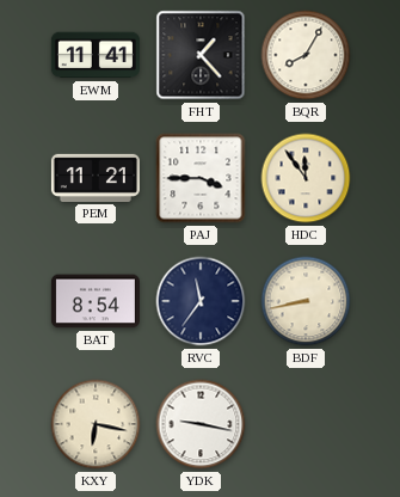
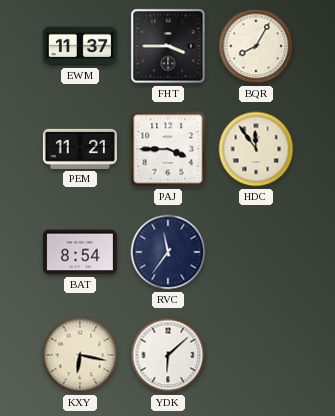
EWM: 11:41 -> 11:37 (80, 46)
FHT: 1:23 -> 3:45 (168, 46)
BDF: 8:43 -> none (306, 301)
YDK: 9:17 -> 6:08 (168, 355)
